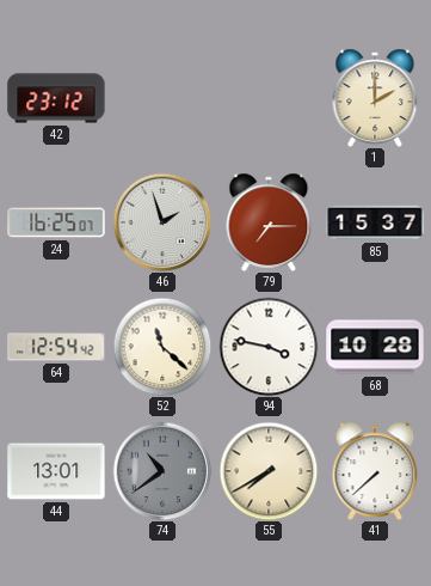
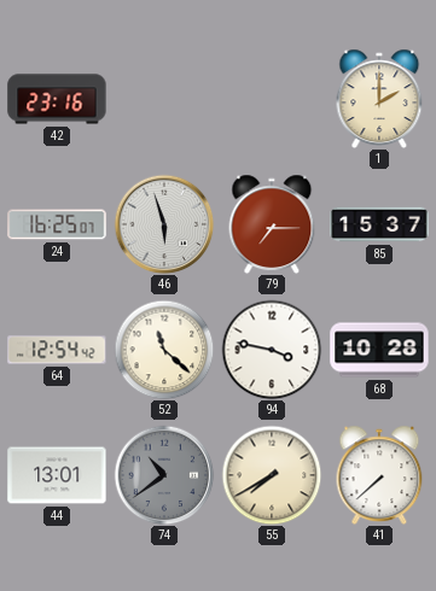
42: 23:12 -> 23:16 (57, 99)
46: 1:57 -> 5:57 (164, 224)
